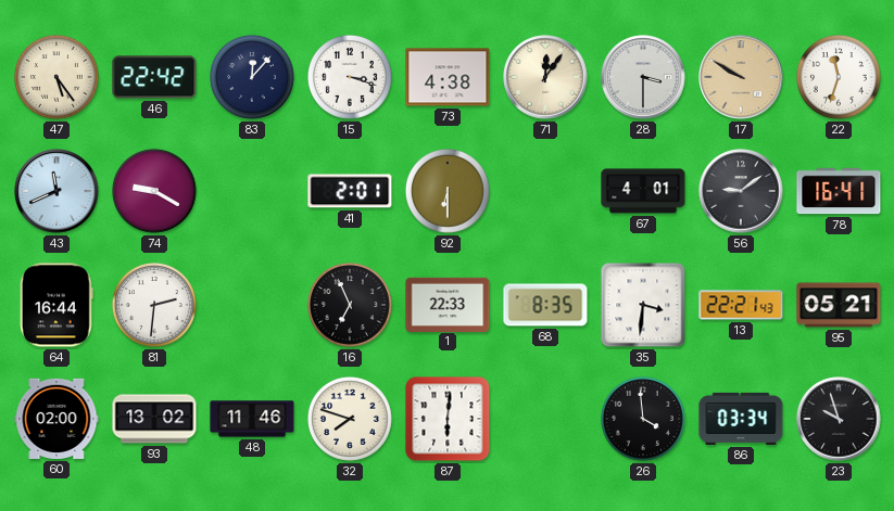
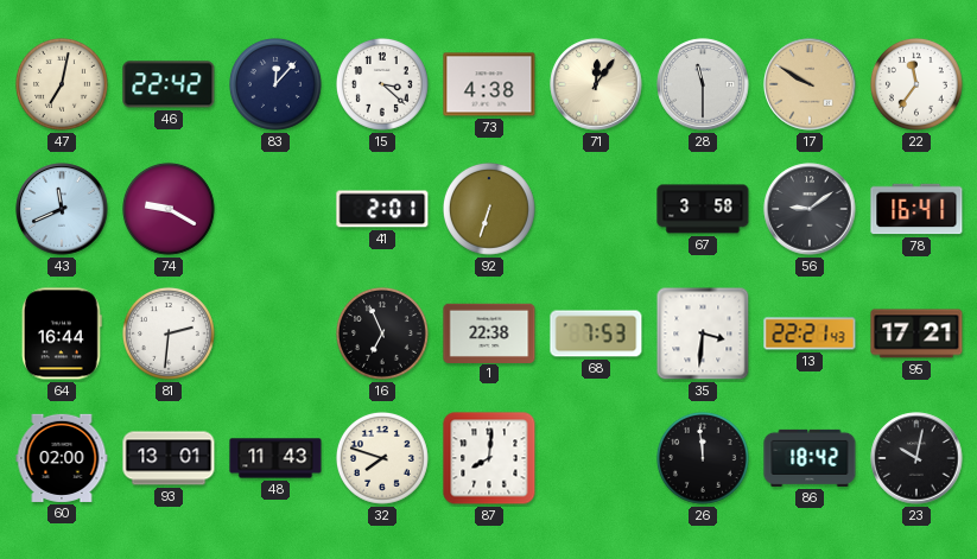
47: 5:24 -> 7:02 (63, 84)
15: 3:18 -> 3:22 (383, 84)
28: 3:30 -> 11:30 (703, 84)
22: 11:33 -> 11:36 (918, 84)
92: 6:30 -> 6:33 (490, 209)
67: 4:01 -> 3:58 (703, 209)
1: 22:33 -> 22:38 (489, 332)
68: 8:35 -> 7:53 (596, 334)
95: 05:21 -> 17:21 (916, 334)
93: 13:02 -> 13:01 (169, 458)
48: 11:46 -> 11:43 (275, 458)
87: 6:01 -> 8:01 (489, 458)
26: 3:59 -> 11:59 (704, 458)
86: 03:34 -> 18:42 (810, 458)
23: 9:57 -> 10:02 (916, 458)
